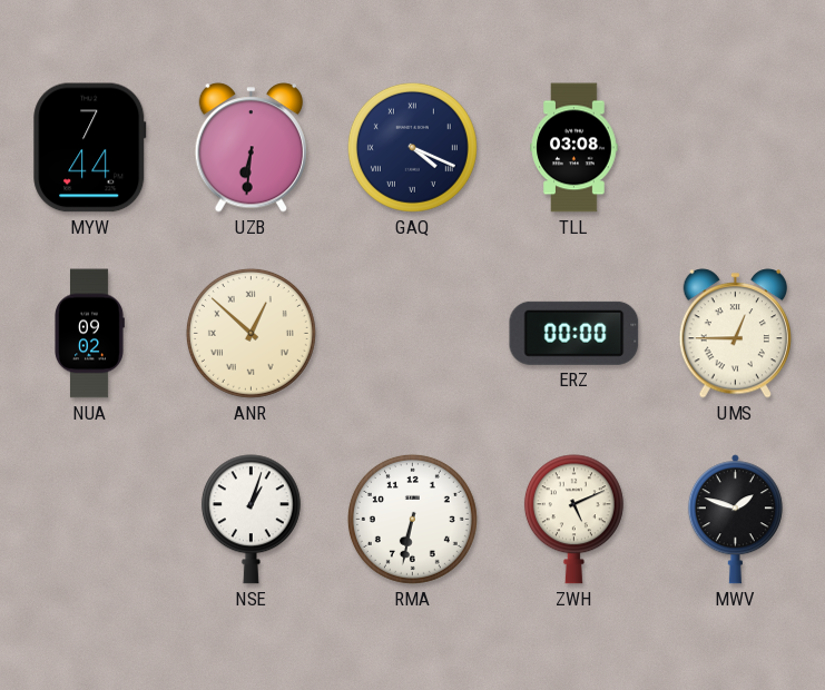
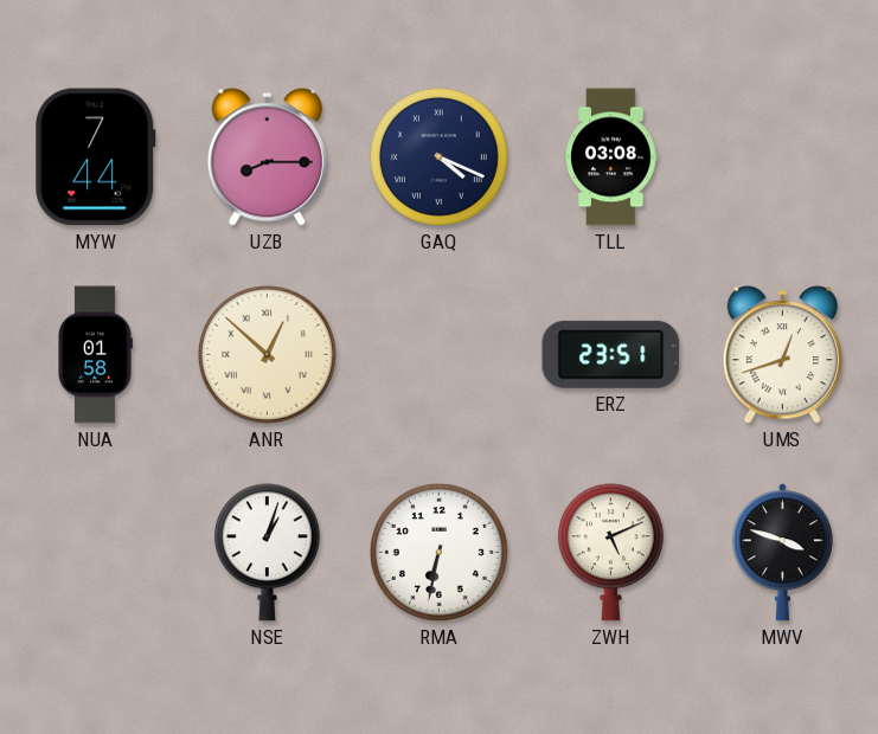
UZB: 6:31 -> 8:15 (267, 157)
NUA: 09:02 -> 01:58 (95, 355)
ERZ: 00:00 -> 23:51 (611, 354)
UMS: 12:45 -> 12:42 (782, 355)
MWV: 1:48 -> 3:48 (782, 553)
